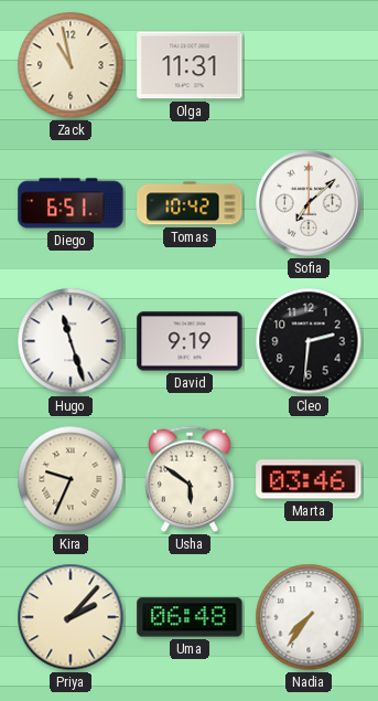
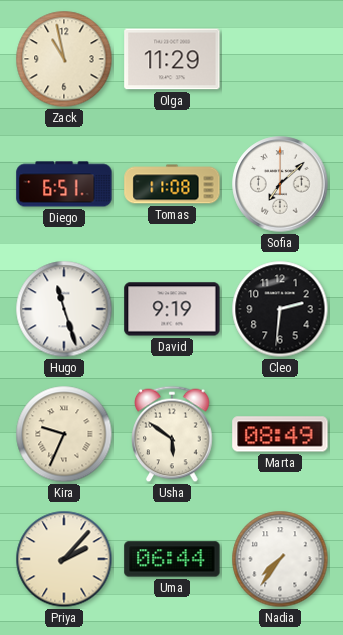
Olga: 11:31 -> 11:29 (172, 59)
Tomas: 10:42 -> 11:08 (172, 184)
Marta: 03:46 -> 08:49 (280, 434)
Uma: 06:48 -> 06:44 (172, 559)
